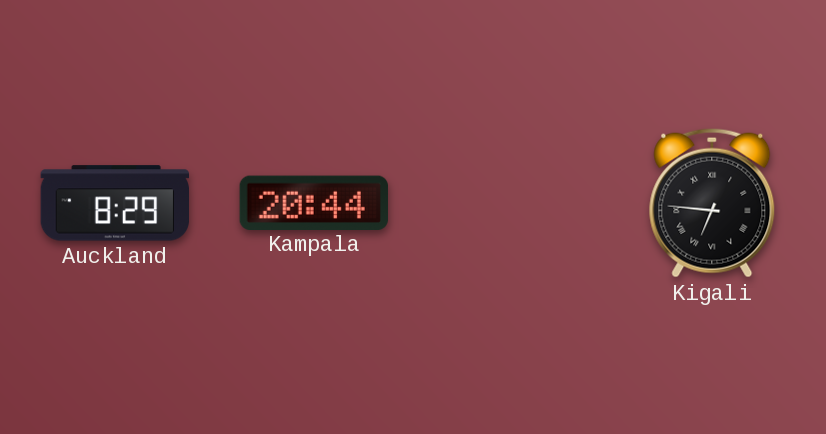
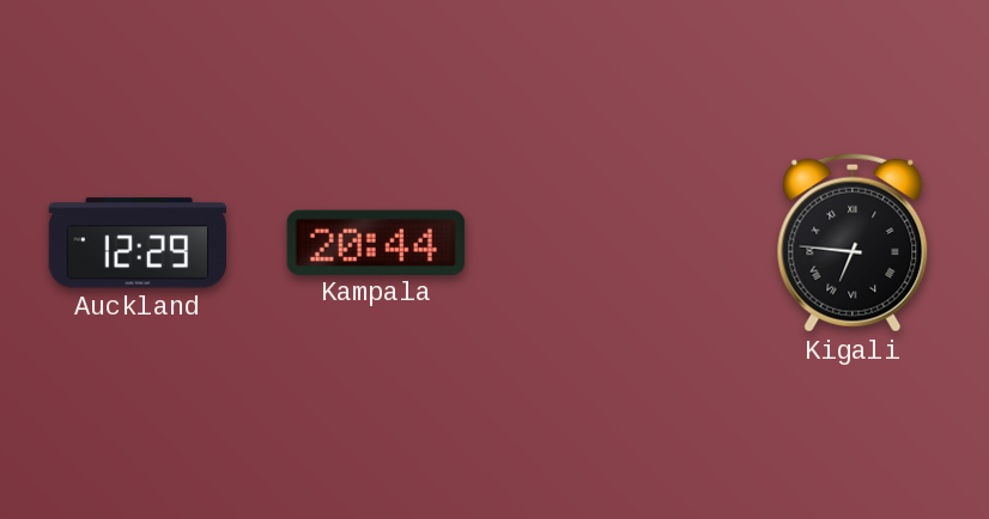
Auckland: 8:29 -> 12:29 (136, 243)
